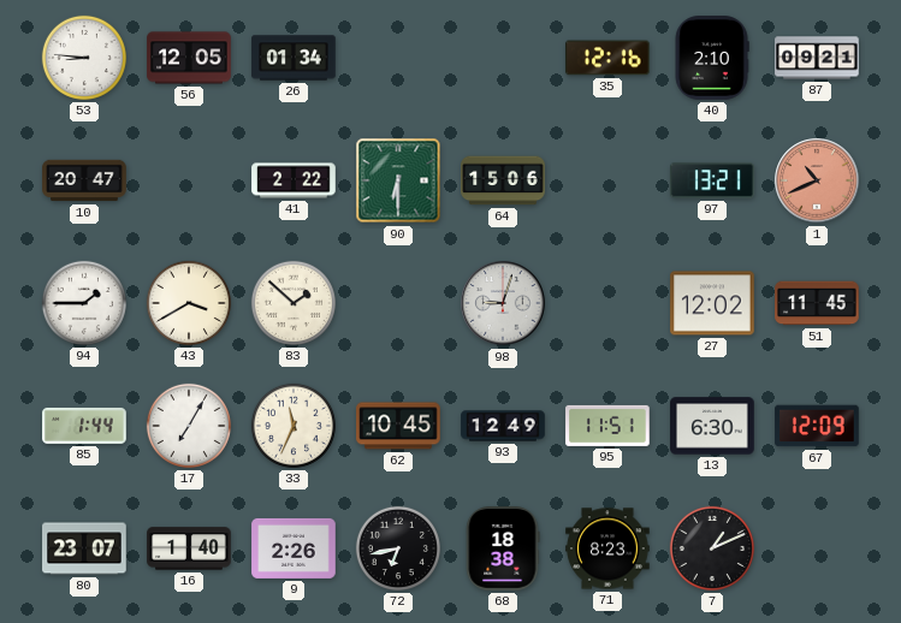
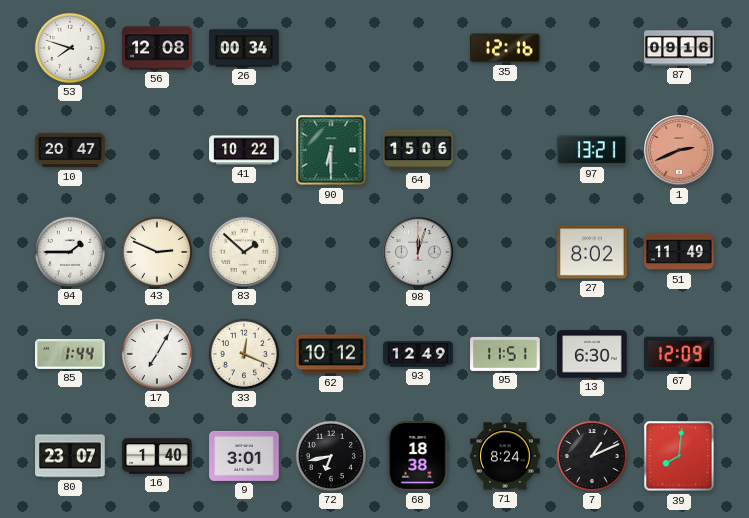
53: 8:46 -> 7:48 (70, 48)
56: 12:05 -> 12:08 (157, 48)
26: 01:34 -> 00:34 (244, 48)
40: 2:10 -> none (712, 58)
87: 09:21 -> 09:16 (679, 48)
41: 2:22 -> 10:22 (244, 150)
1: 10:41 -> 2:41 (679, 150)
43: 3:40 -> 2:49 (157, 252)
98: 9:03 -> 12:03 (418, 252)
27: 12:02 -> 8:02 (592, 252)
51: 11:45 -> 11:49 (679, 252)
33: 11:34 -> 12:19 (244, 354)
62: 10:45 -> 10:12 (331, 354)
9: 2:26 -> 3:01 (244, 456)
71: 8:23 -> 8:24 (505, 456)
39: none -> 8:01 (679, 456)
